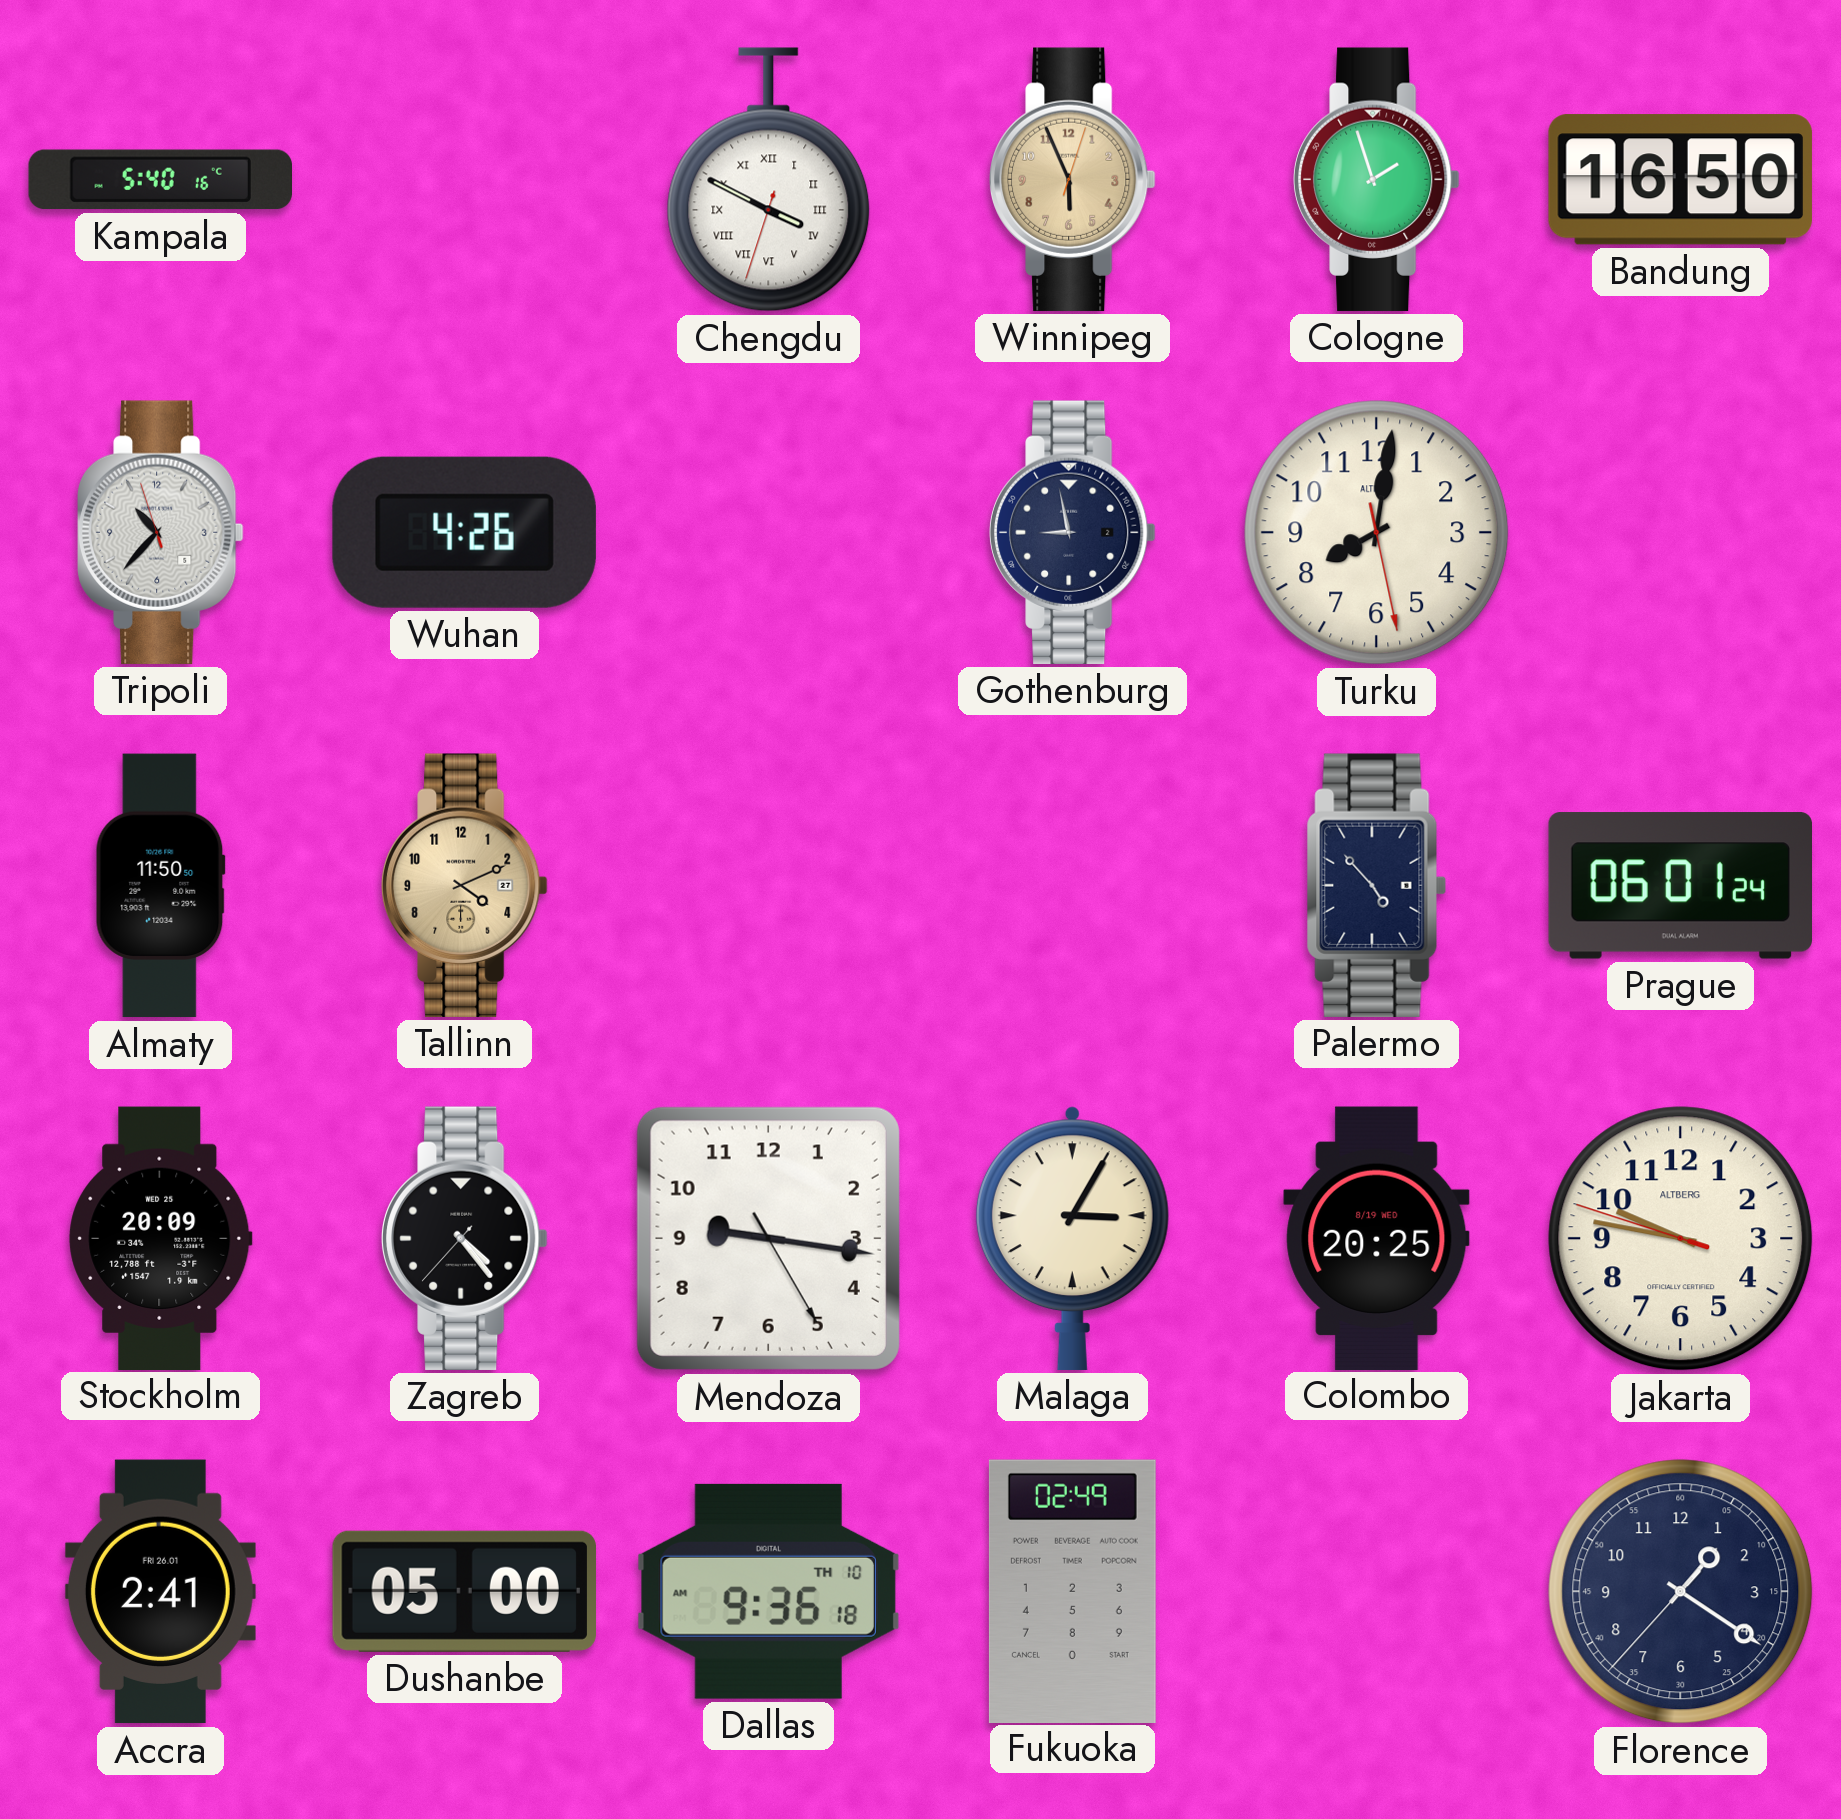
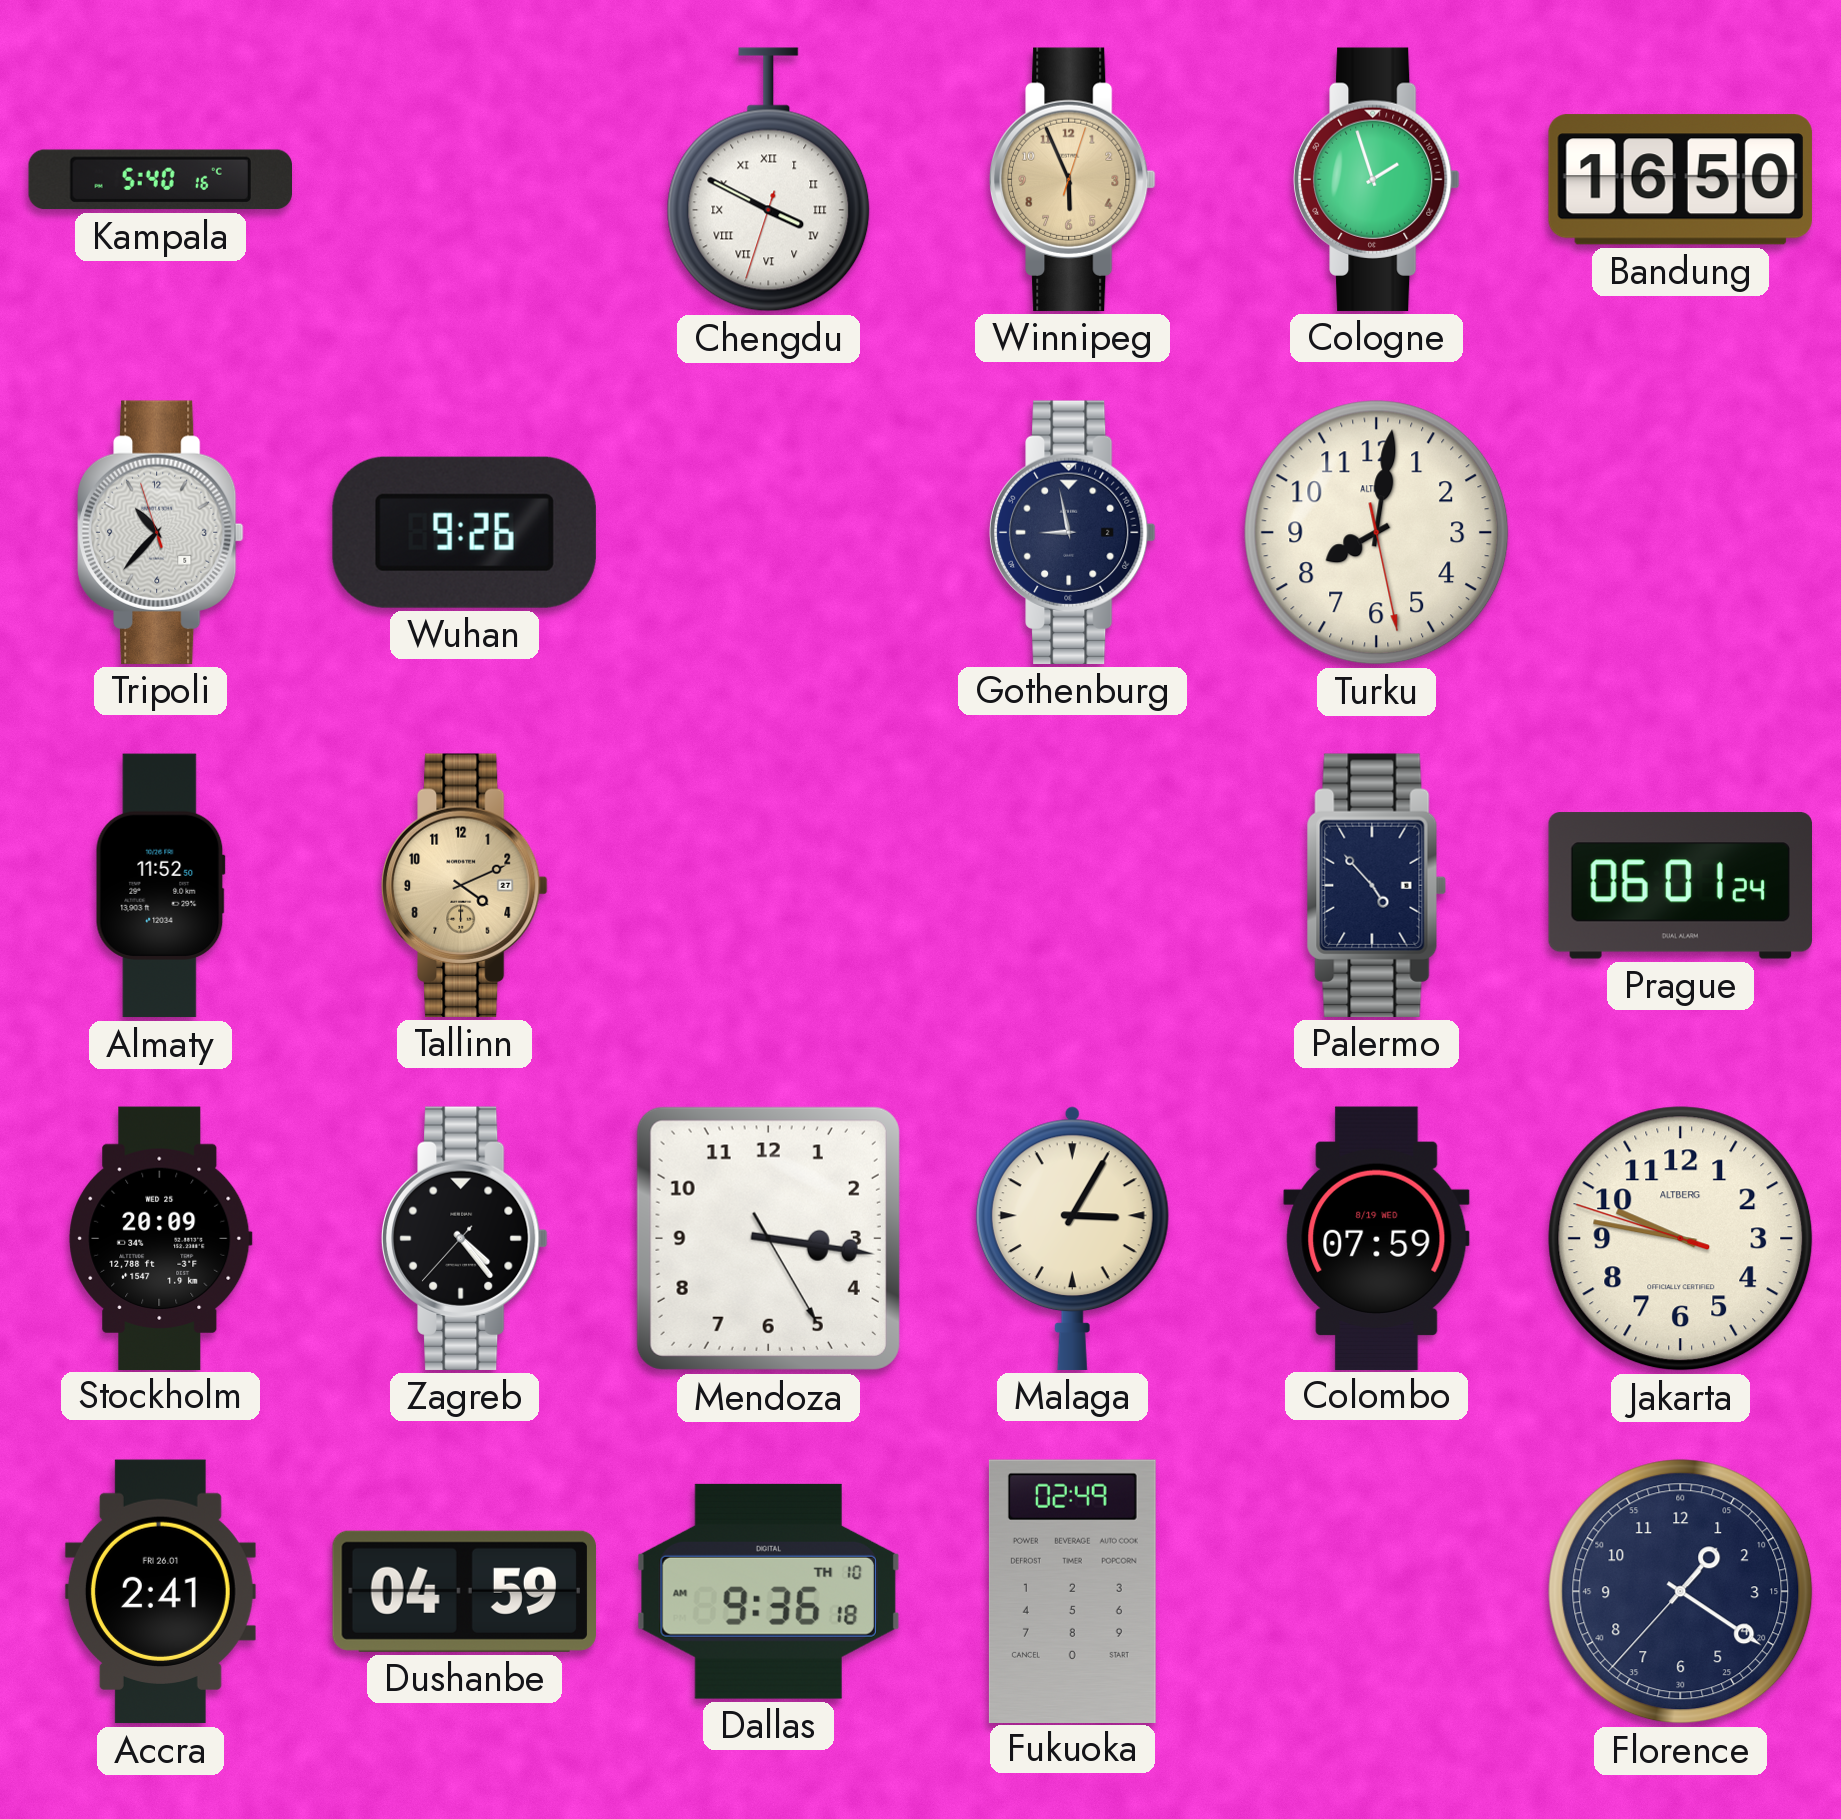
Wuhan: 4:26 -> 9:26 (464, 532)
Almaty: 11:50 -> 11:52 (160, 886)
Mendoza: 9:16 -> 3:16 (768, 1238)
Colombo: 20:25 -> 07:59 (1377, 1238)
Dushanbe: 05:00 -> 04:59 (464, 1591)
